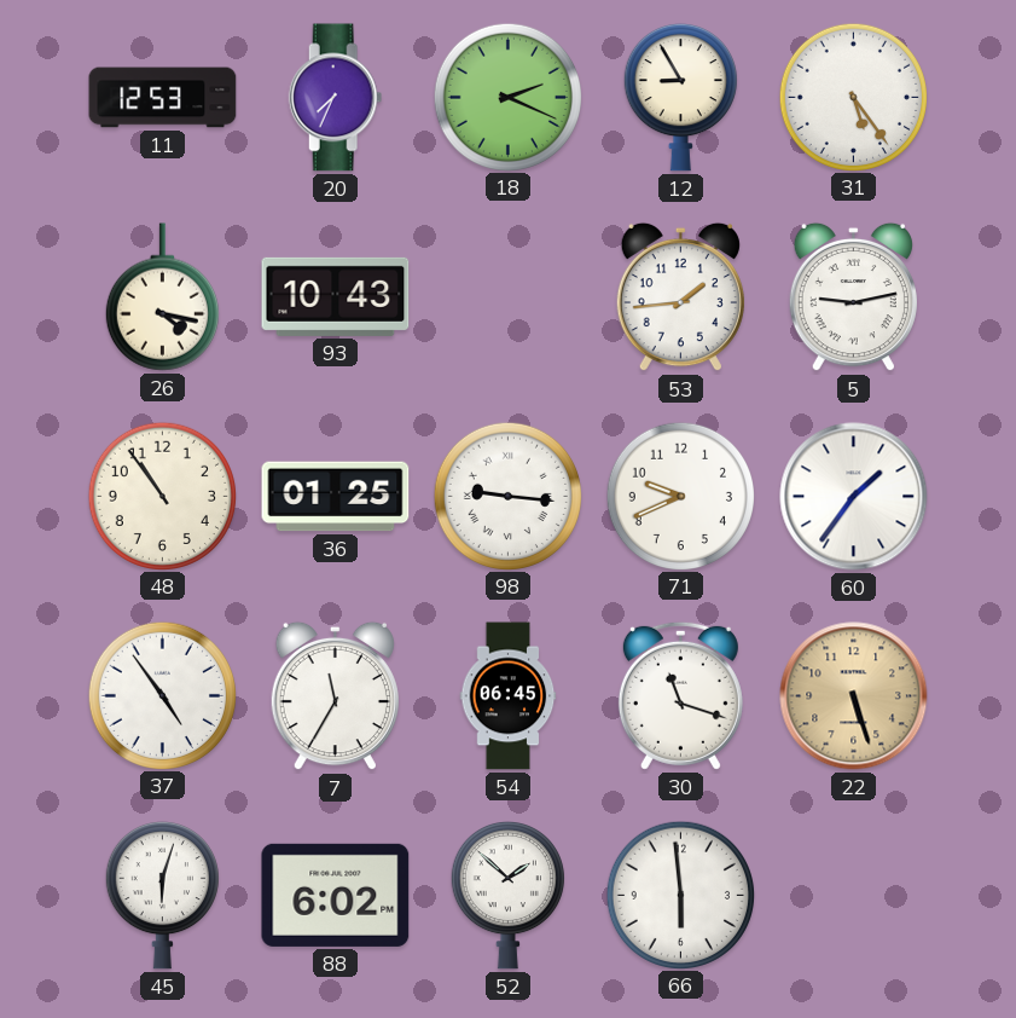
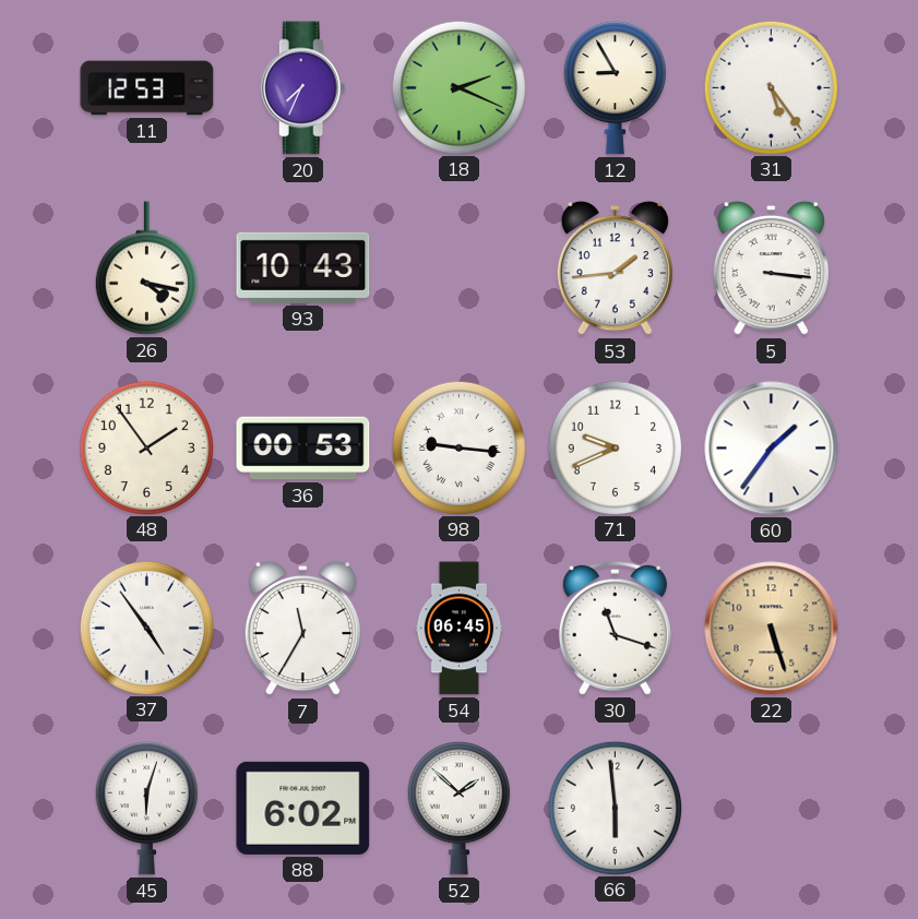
5: 9:13 -> 3:16 (771, 268)
48: 10:54 -> 1:54 (146, 447)
36: 01:25 -> 00:53 (303, 449)
